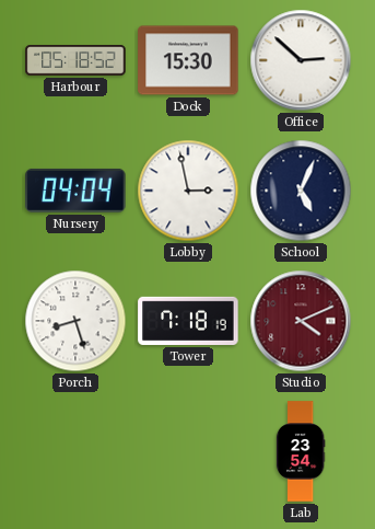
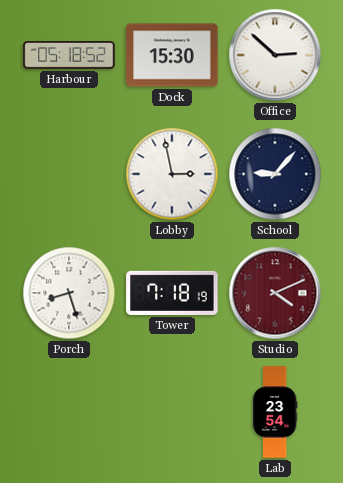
Nursery: 04:04 -> none (75, 191)
School: 5:04 -> 9:07 (275, 174)
